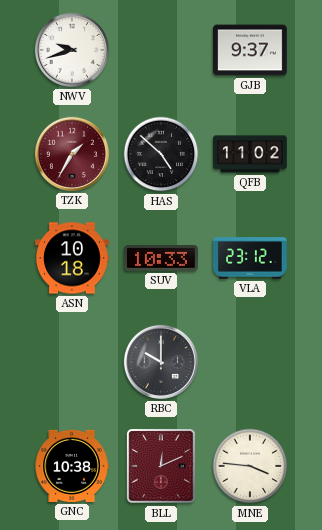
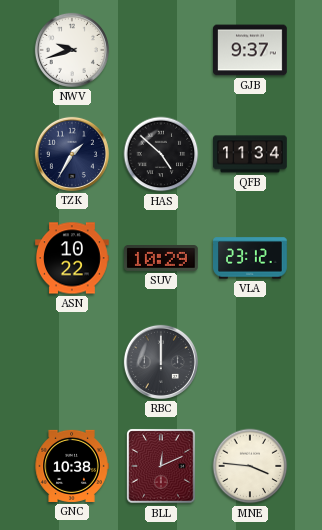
TZK dial: burgundy -> navy (72, 154)
QFB: 11:02 -> 11:34 (251, 154)
ASN: 10:18 -> 10:22 (73, 258)
SUV: 10:33 -> 10:29 (162, 259)
RBC: 10:00 -> 12:00 (161, 362)
